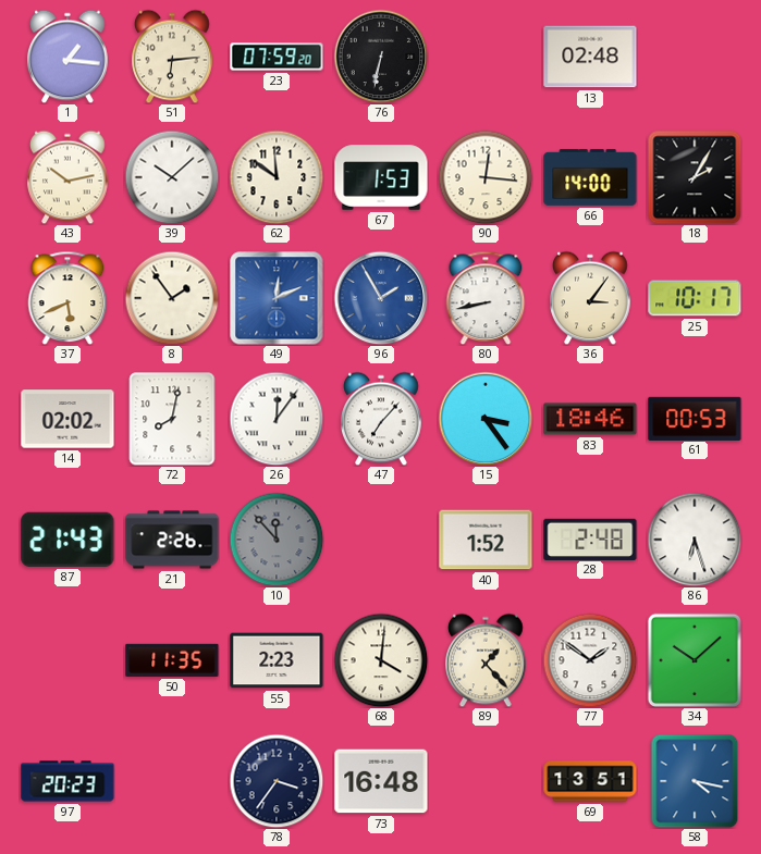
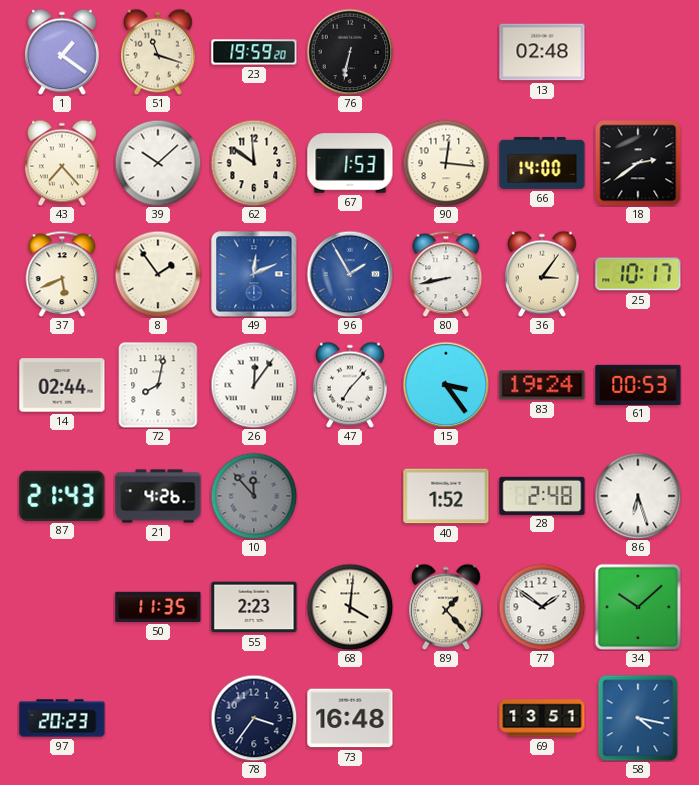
1: 1:16 -> 1:21 (62, 52)
51: 6:14 -> 11:18 (158, 52)
23: 07:59 -> 19:59 (254, 52)
43: 10:13 -> 7:23 (62, 163)
18: 2:05 -> 2:39 (638, 163)
14: 02:02 -> 02:44 (62, 385)
83: 18:46 -> 19:24 (542, 385)
21: 2:26 -> 4:26 (158, 496)
